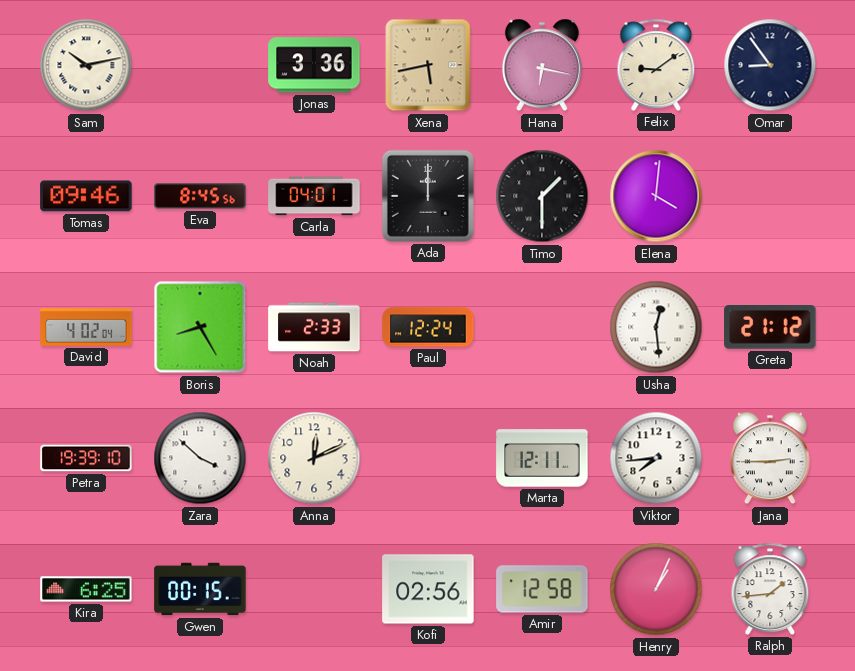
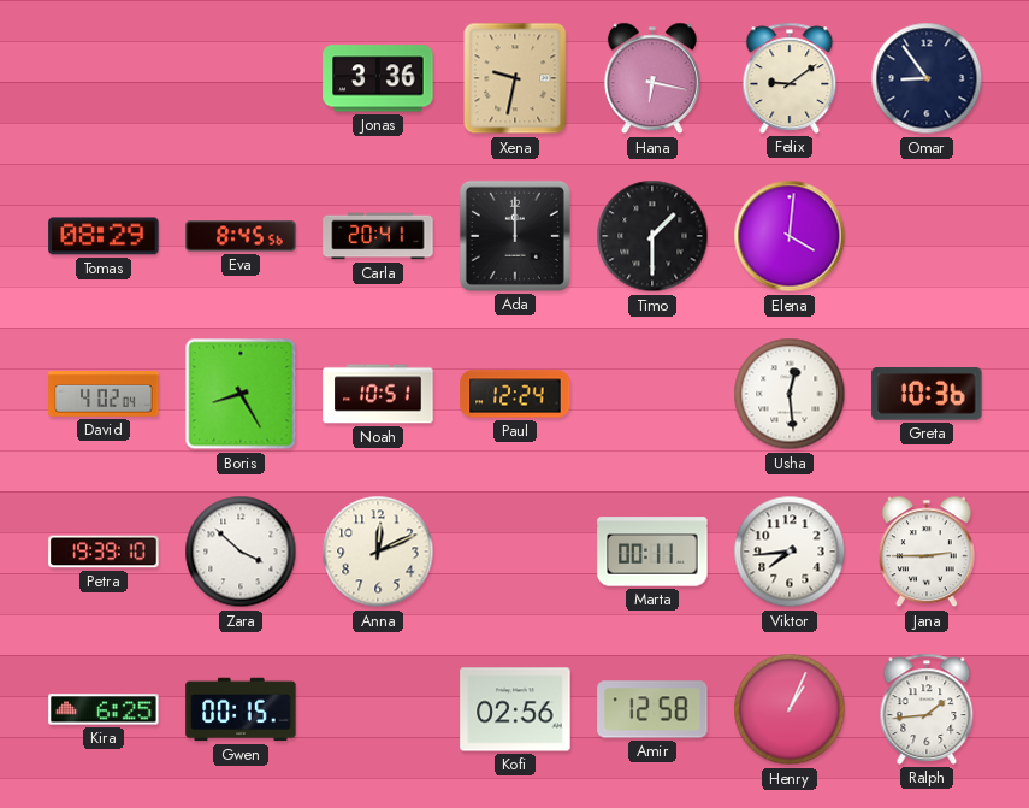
Sam: 10:13 -> none (86, 65)
Xena: 5:43 -> 9:32 (515, 78)
Tomas: 09:46 -> 08:29 (104, 236)
Carla: 04:01 -> 20:41 (378, 236)
Noah: 2:33 -> 10:51 (378, 394)
Greta: 21:12 -> 10:36 (927, 395)
Marta: 12:11 -> 00:11 (652, 552)
